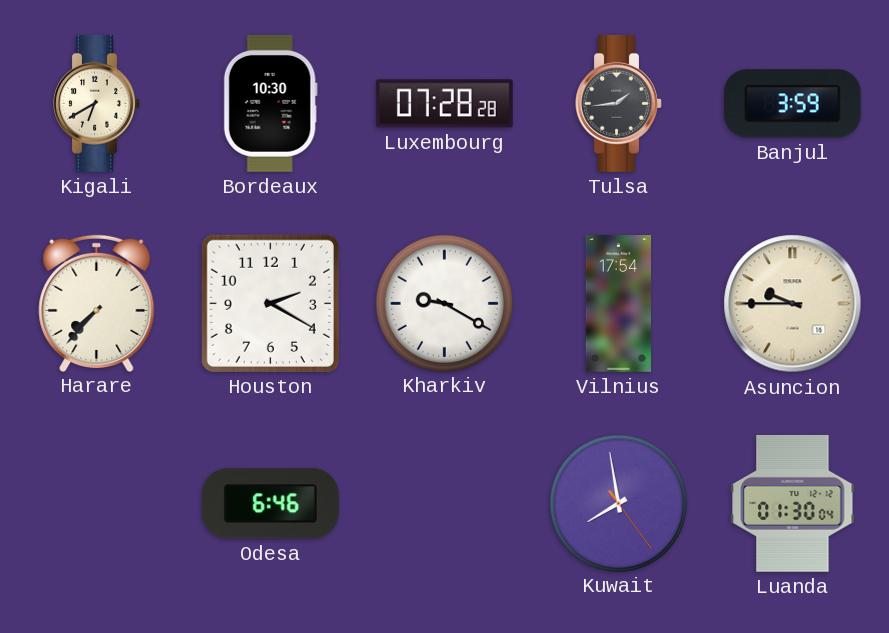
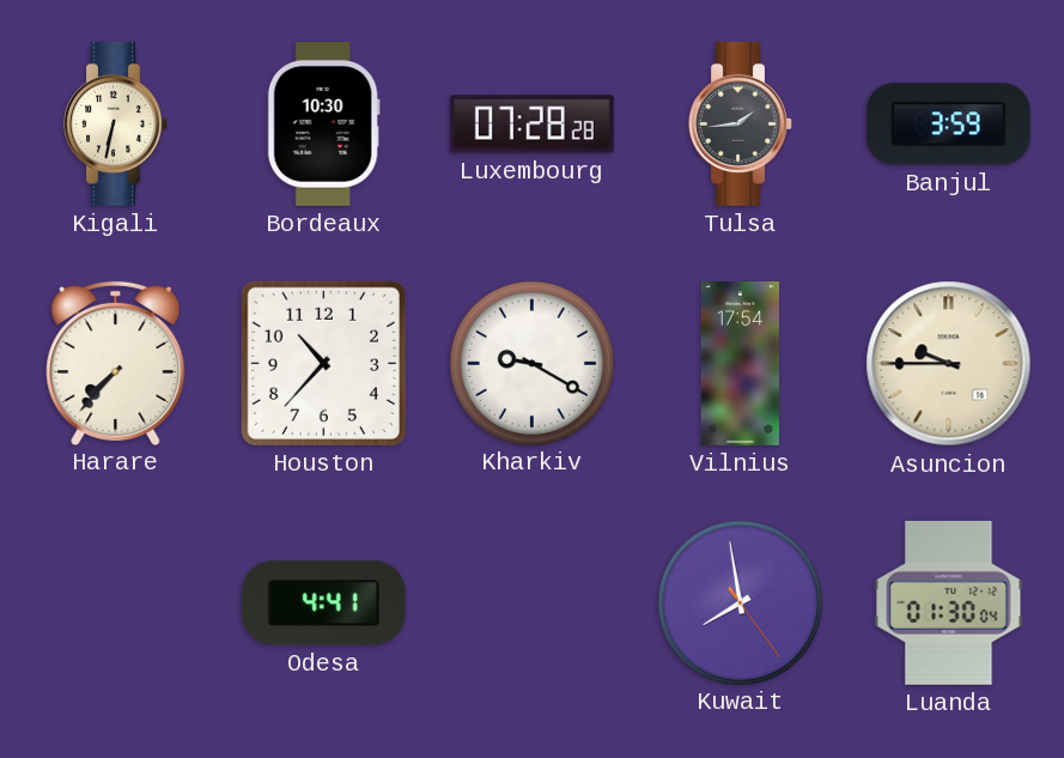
Kigali: 6:40 -> 6:32 (116, 123)
Houston: 2:20 -> 10:37 (323, 363)
Odesa: 6:46 -> 4:41 (323, 604)
